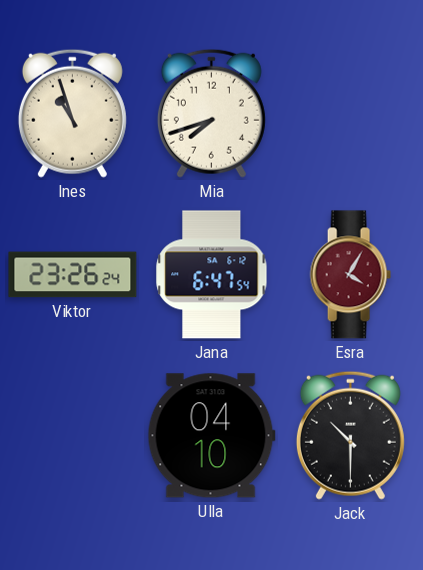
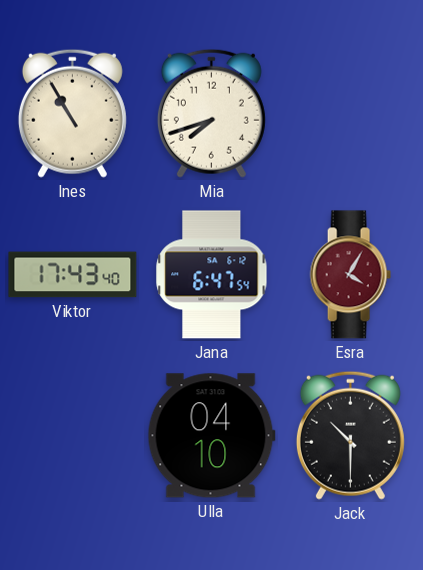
Ines: 10:57 -> 10:55 (72, 113)
Viktor: 23:26 -> 17:43 (73, 275)
